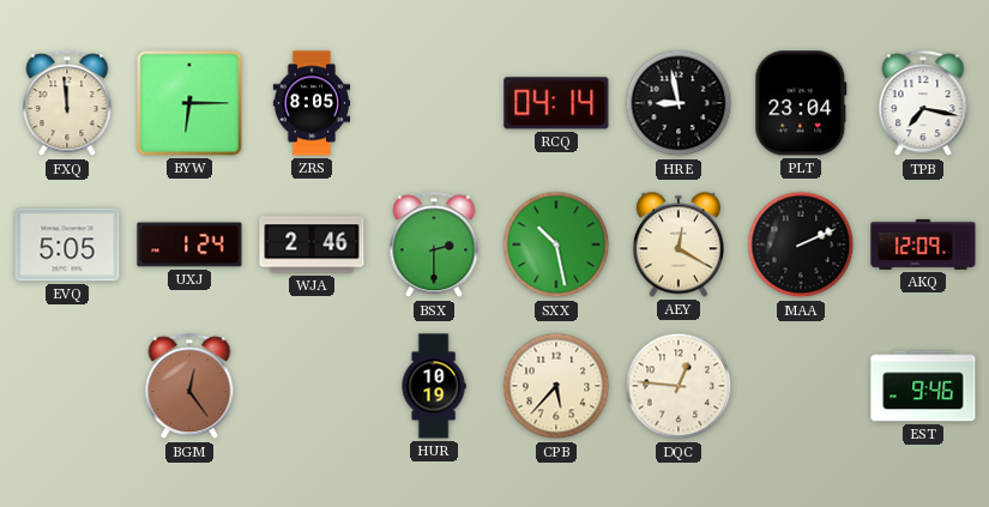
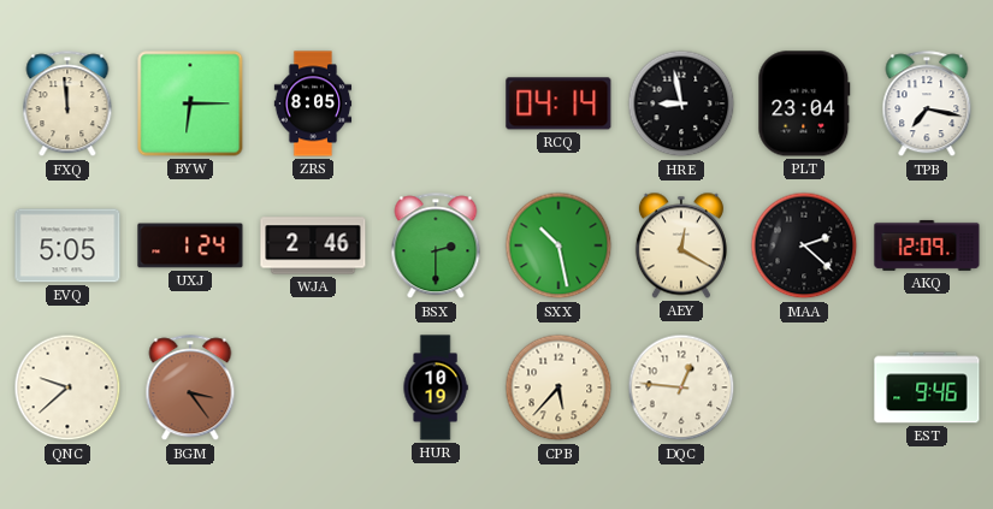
MAA: 2:11 -> 2:22 (804, 245)
QNC: none -> 9:38 (67, 387)
BGM: 12:24 -> 3:24 (190, 389)
